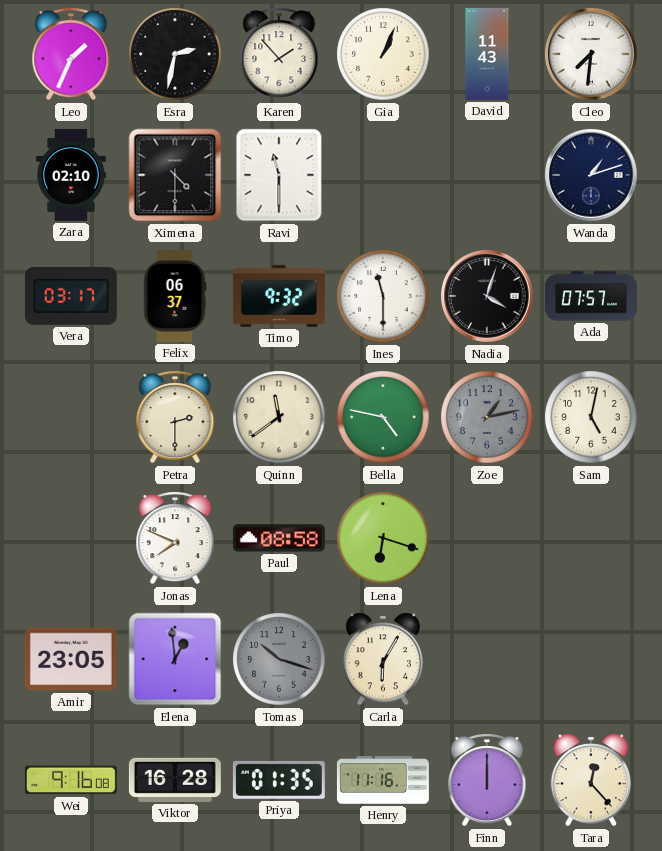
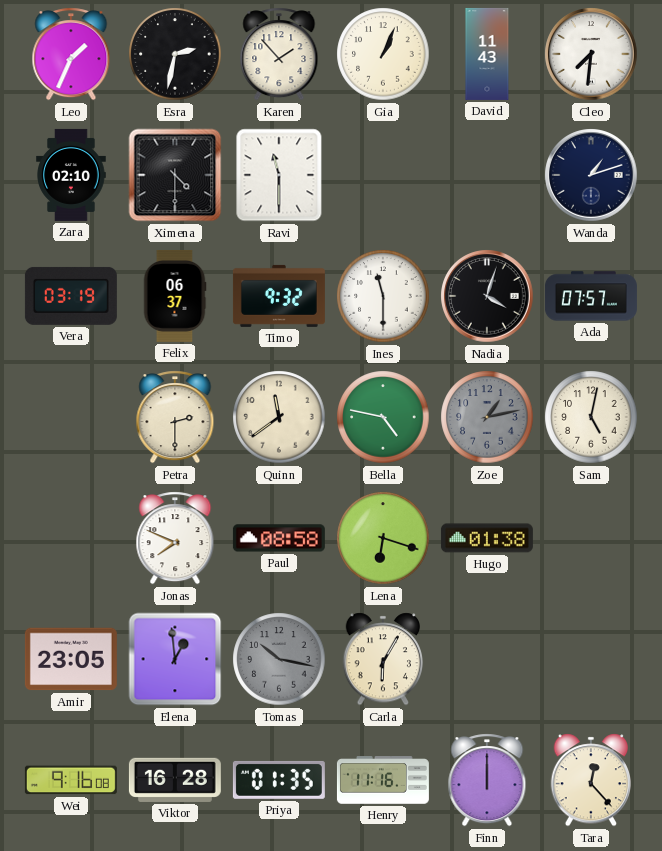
Vera: 03:17 -> 03:19 (71, 296)
Hugo: none -> 01:38 (487, 538)
Tomas: 10:18 -> 10:17 (279, 659)
